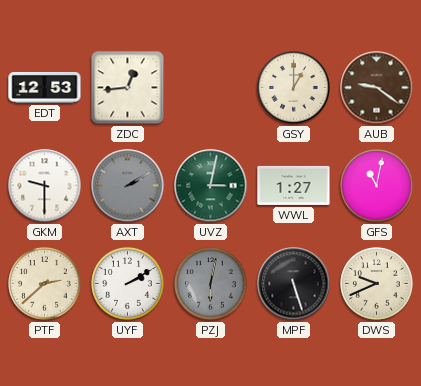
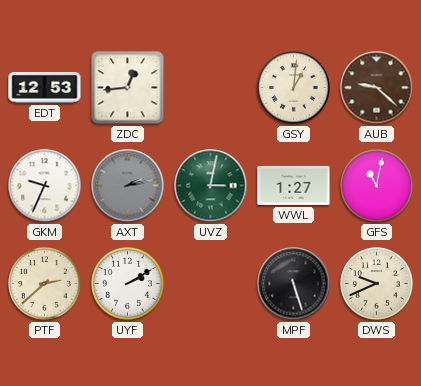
GSY: 1:00 -> 1:01 (294, 88)
AUB: 9:21 -> 9:22 (377, 88)
GKM: 9:30 -> 9:34 (45, 186)
AXT: 2:10 -> 2:13 (128, 186)
PZJ: 6:02 -> none (211, 284)
